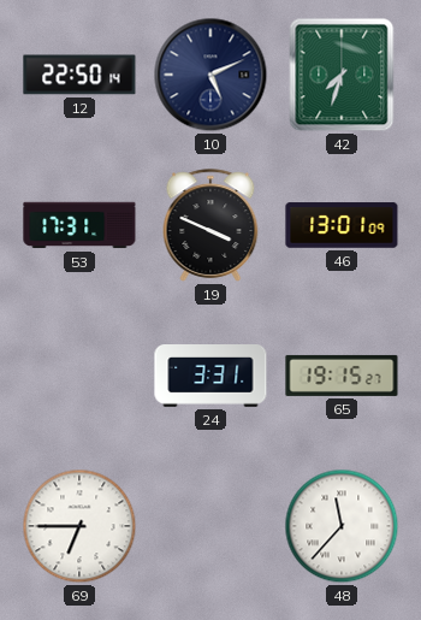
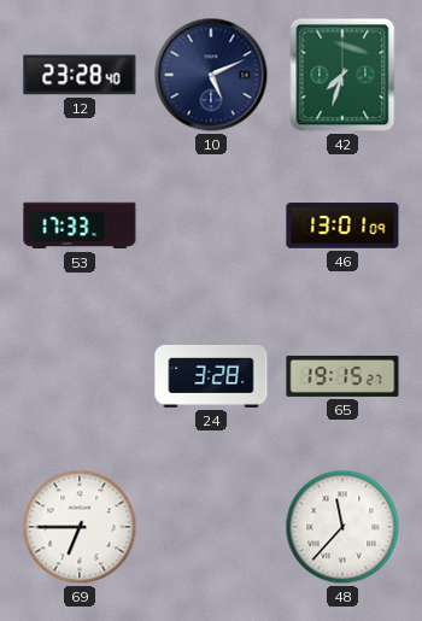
12: 22:50 -> 23:28 (80, 75)
53: 17:31 -> 17:33 (80, 225)
19: 3:49 -> none (210, 225)
24: 3:31 -> 3:28 (211, 377)
